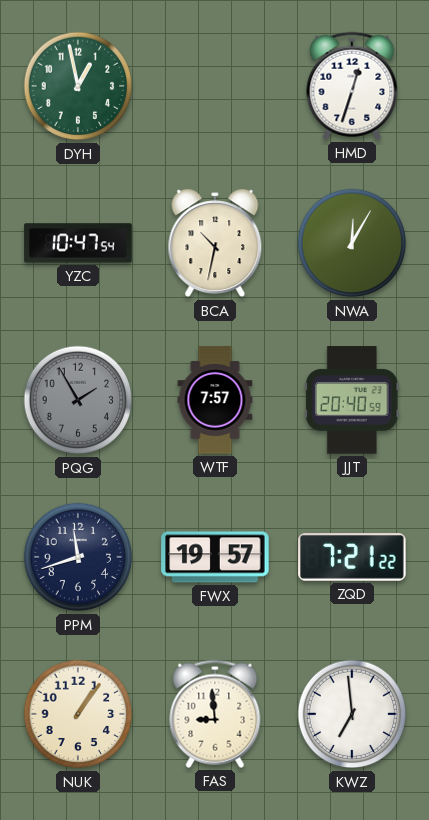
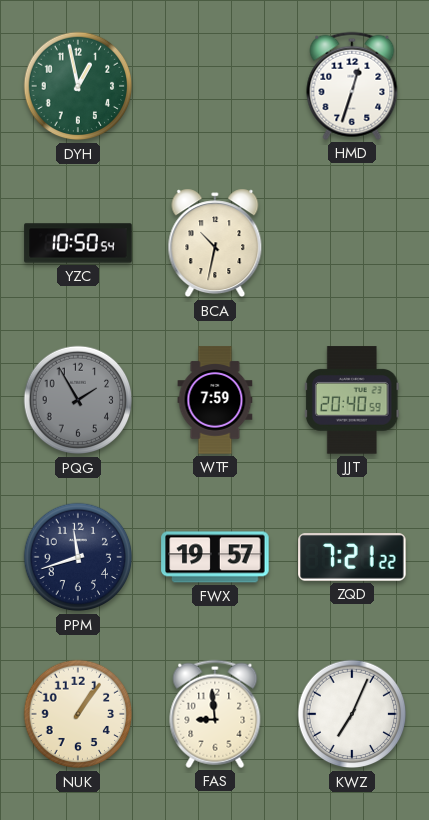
YZC: 10:47 -> 10:50 (78, 243)
NWA: 12:05 -> none (352, 243)
WTF: 7:57 -> 7:59 (215, 400)
KWZ: 6:59 -> 7:04 (352, 714)
